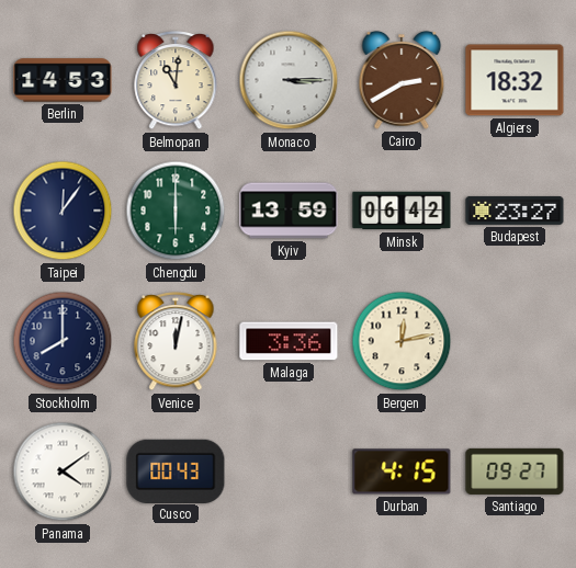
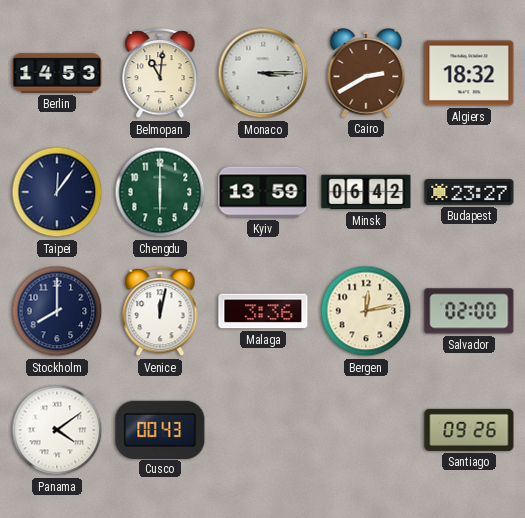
Salvador: none -> 02:00 (469, 311)
Durban: 4:15 -> none (402, 472)
Santiago: 09:27 -> 09:26 (469, 430)
